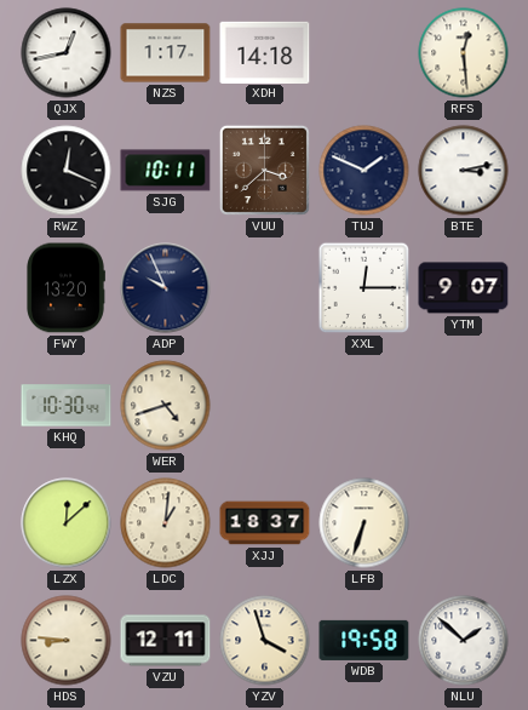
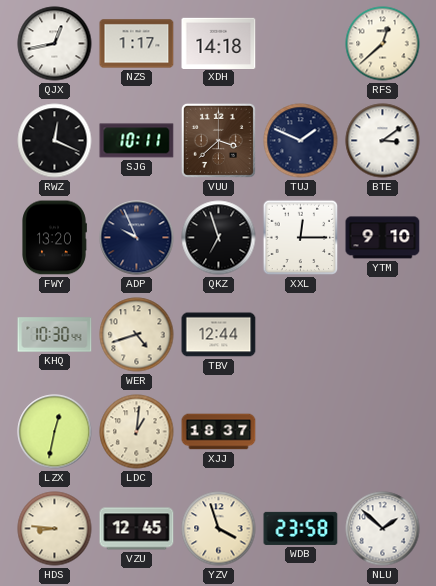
RFS: 12:29 -> 12:38 (383, 44)
BTE: 3:13 -> 3:09 (383, 141)
QKZ: none -> 6:57 (219, 238)
YTM: 9:07 -> 9:10 (383, 238)
TBV: none -> 12:44 (219, 335)
LZX: 12:08 -> 12:32 (55, 432)
LFB: 6:33 -> none (365, 523)
VZU: 12:11 -> 12:45 (137, 529)
WDB: 19:58 -> 23:58 (301, 528)
